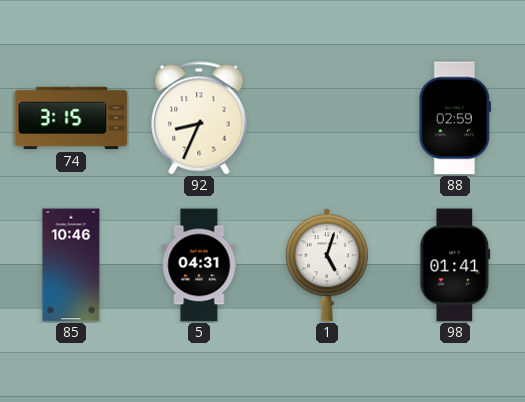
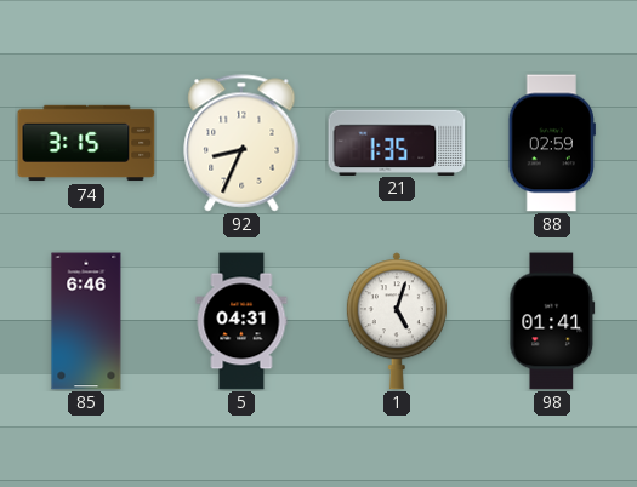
21: none -> 1:35 (397, 142)
85: 10:46 -> 6:46 (86, 321)
